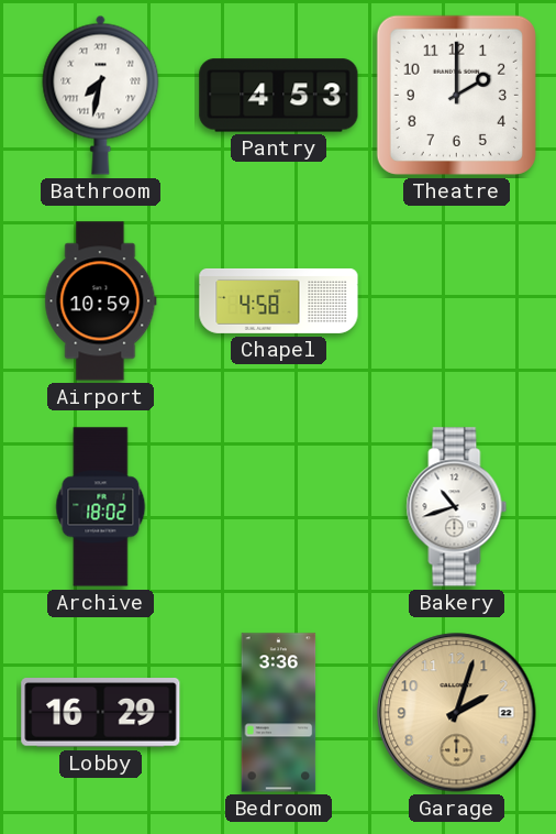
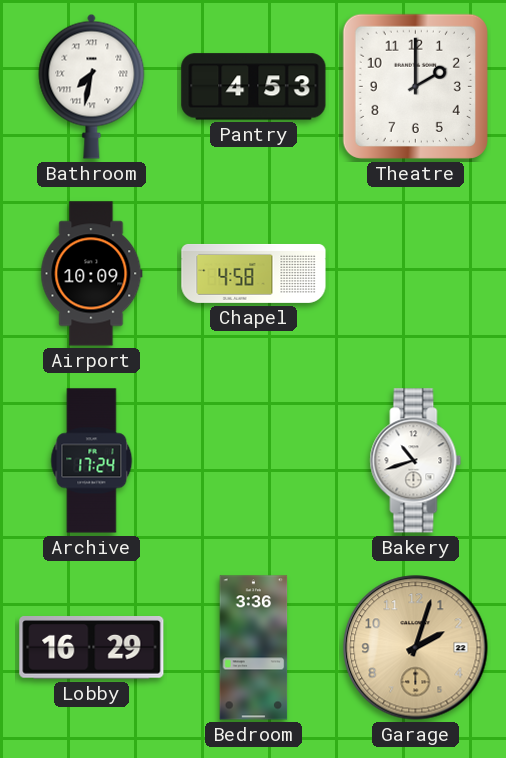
Airport: 10:59 -> 10:09 (92, 274)
Archive: 18:02 -> 17:24 (92, 461)
